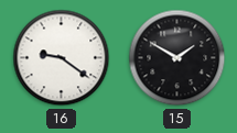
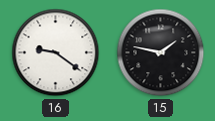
15: 1:50 -> 1:47 (161, 53)
